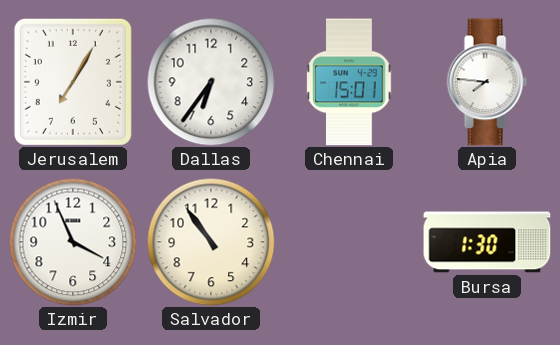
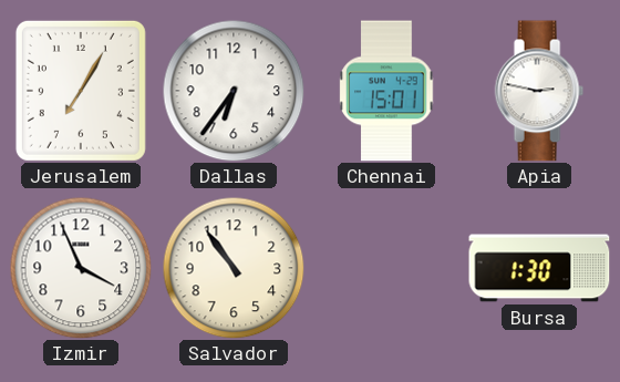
Apia: 7:46 -> 2:47 (539, 91)
